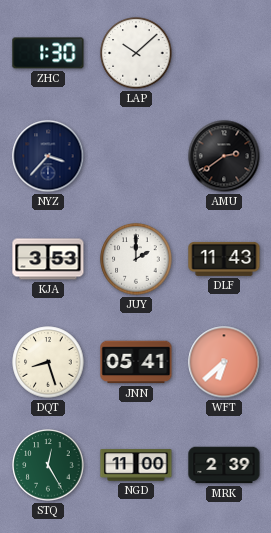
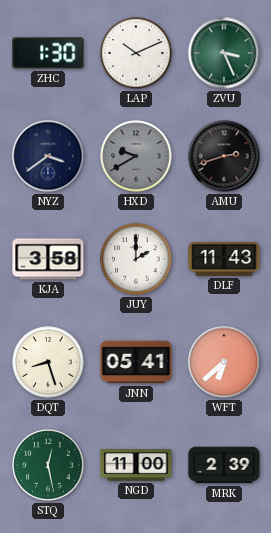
LAP: 10:08 -> 10:11 (136, 53)
ZVU: none -> 3:26 (224, 53)
NYZ: 3:37 -> 3:39 (48, 156)
HXD: none -> 9:40 (136, 156)
AMU: 2:39 -> 2:42 (224, 156)
KJA: 3:53 -> 3:58 (48, 259)
STQ: 12:25 -> 12:28 (48, 465)
